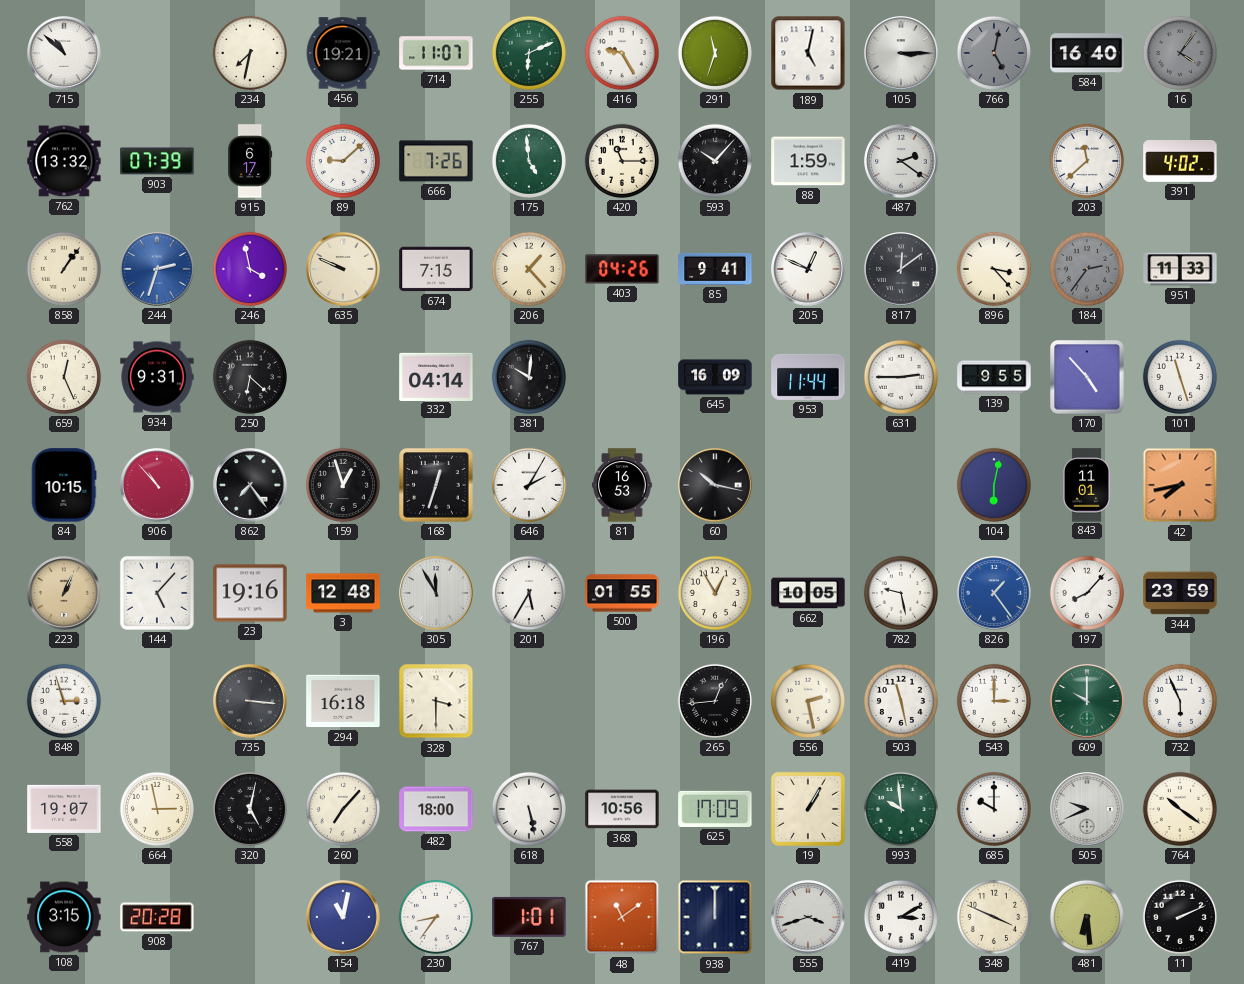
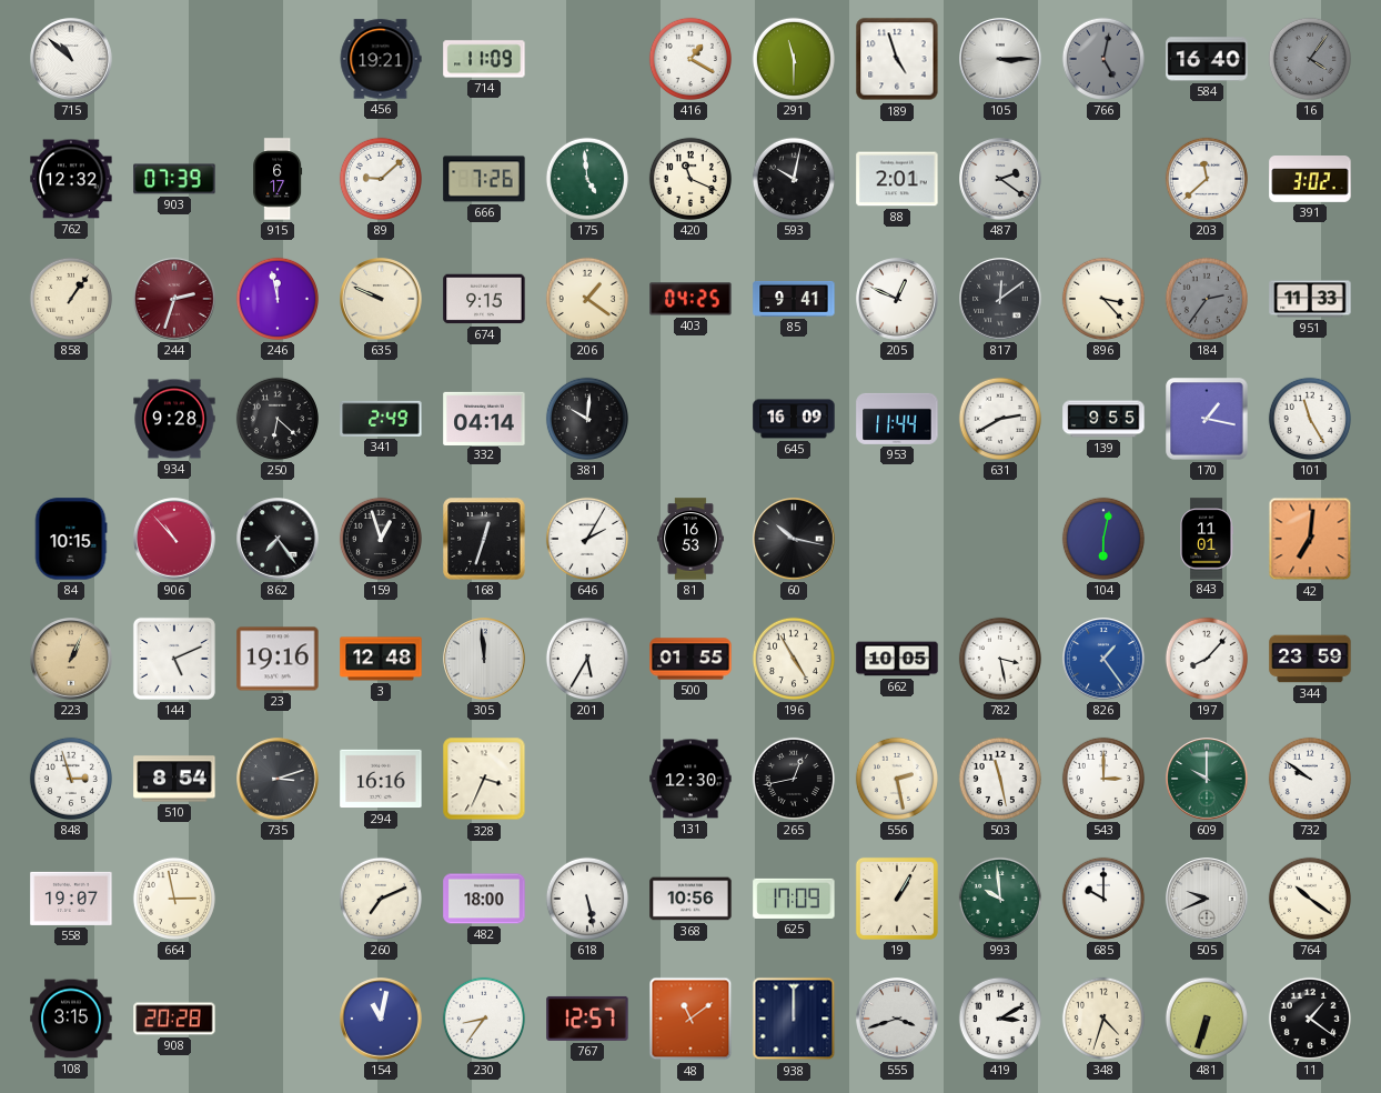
234: 7:32 -> none (250, 53)
714: 11:07 -> 11:09 (484, 59)
255: 6:11 -> none (529, 53)
416: 9:25 -> 1:20 (690, 59)
291: 11:33 -> 11:30 (794, 59)
189: 5:02 -> 4:57 (897, 59)
762: 13:32 -> 12:32 (71, 179)
420: 11:15 -> 11:19 (690, 179)
593: 10:07 -> 10:02 (794, 179)
88: 1:59 -> 2:01 (897, 179)
391: 4:02 -> 3:02 (1310, 180)
244 dial: blue -> burgundy (174, 299)
246: 3:58 -> 11:58 (278, 299)
674: 7:15 -> 9:15 (484, 299)
206: 1:23 -> 1:21 (587, 299)
403: 04:26 -> 04:25 (690, 299)
659: 12:26 -> none (64, 377)
934: 9:31 -> 9:28 (174, 419)
341: none -> 2:49 (381, 419)
631: 2:45 -> 2:40 (1000, 419)
170: 4:53 -> 1:17 (1207, 419)
101: 11:27 -> 11:25 (1310, 419)
42: 7:43 -> 7:01 (1310, 539)
144: 5:07 -> 5:11 (174, 659)
305: 11:55 -> 11:59 (484, 659)
196: 12:55 -> 4:55 (794, 659)
782: 9:28 -> 3:28 (1000, 659)
510: none -> 8:54 (174, 779)
735: 3:16 -> 3:12 (278, 779)
294: 16:18 -> 16:16 (381, 779)
328: 3:30 -> 3:34 (484, 779)
131: none -> 12:30 (690, 779)
265: 12:44 -> 12:43 (794, 779)
732: 5:56 -> 9:51 (1310, 779)
320: 5:02 -> none (250, 809)
260: 7:07 -> 7:11 (381, 899)
767: 1:01 -> 12:57 (587, 1019)
348: 3:49 -> 4:33 (1103, 1019)
481: 6:29 -> 6:33 (1207, 1019)
11: 2:11 -> 1:21 (1310, 1019)
